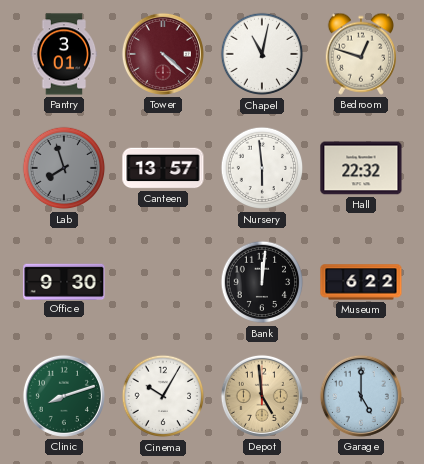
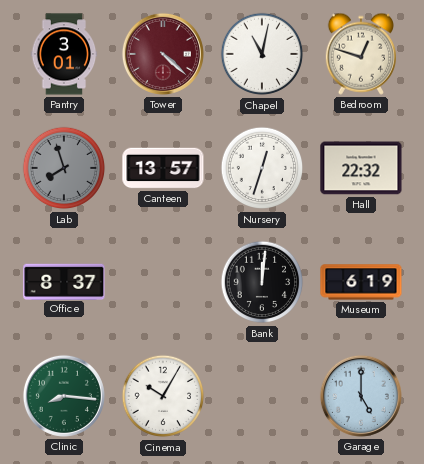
Nursery: 5:59 -> 12:33 (262, 168)
Office: 9:30 -> 8:37 (64, 281)
Museum: 6:22 -> 6:19 (361, 282)
Clinic: 8:12 -> 8:16 (64, 396)
Depot: 4:59 -> none (262, 396)
